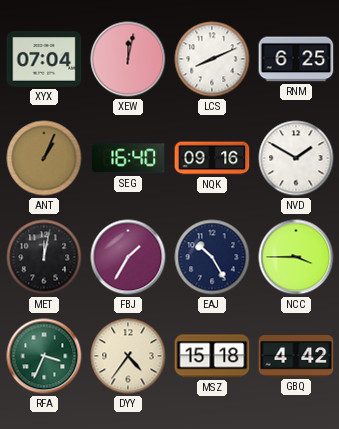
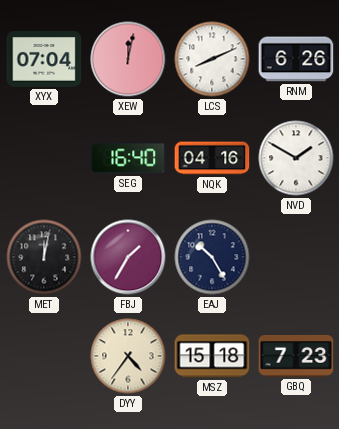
RNM: 6:25 -> 6:26 (296, 59)
ANT: 1:04 -> none (44, 158)
NQK: 09:16 -> 04:16 (212, 158)
NCC: 3:45 -> none (296, 257)
RFA: 3:34 -> none (44, 356)
GBQ: 4:42 -> 7:23 (296, 357)
